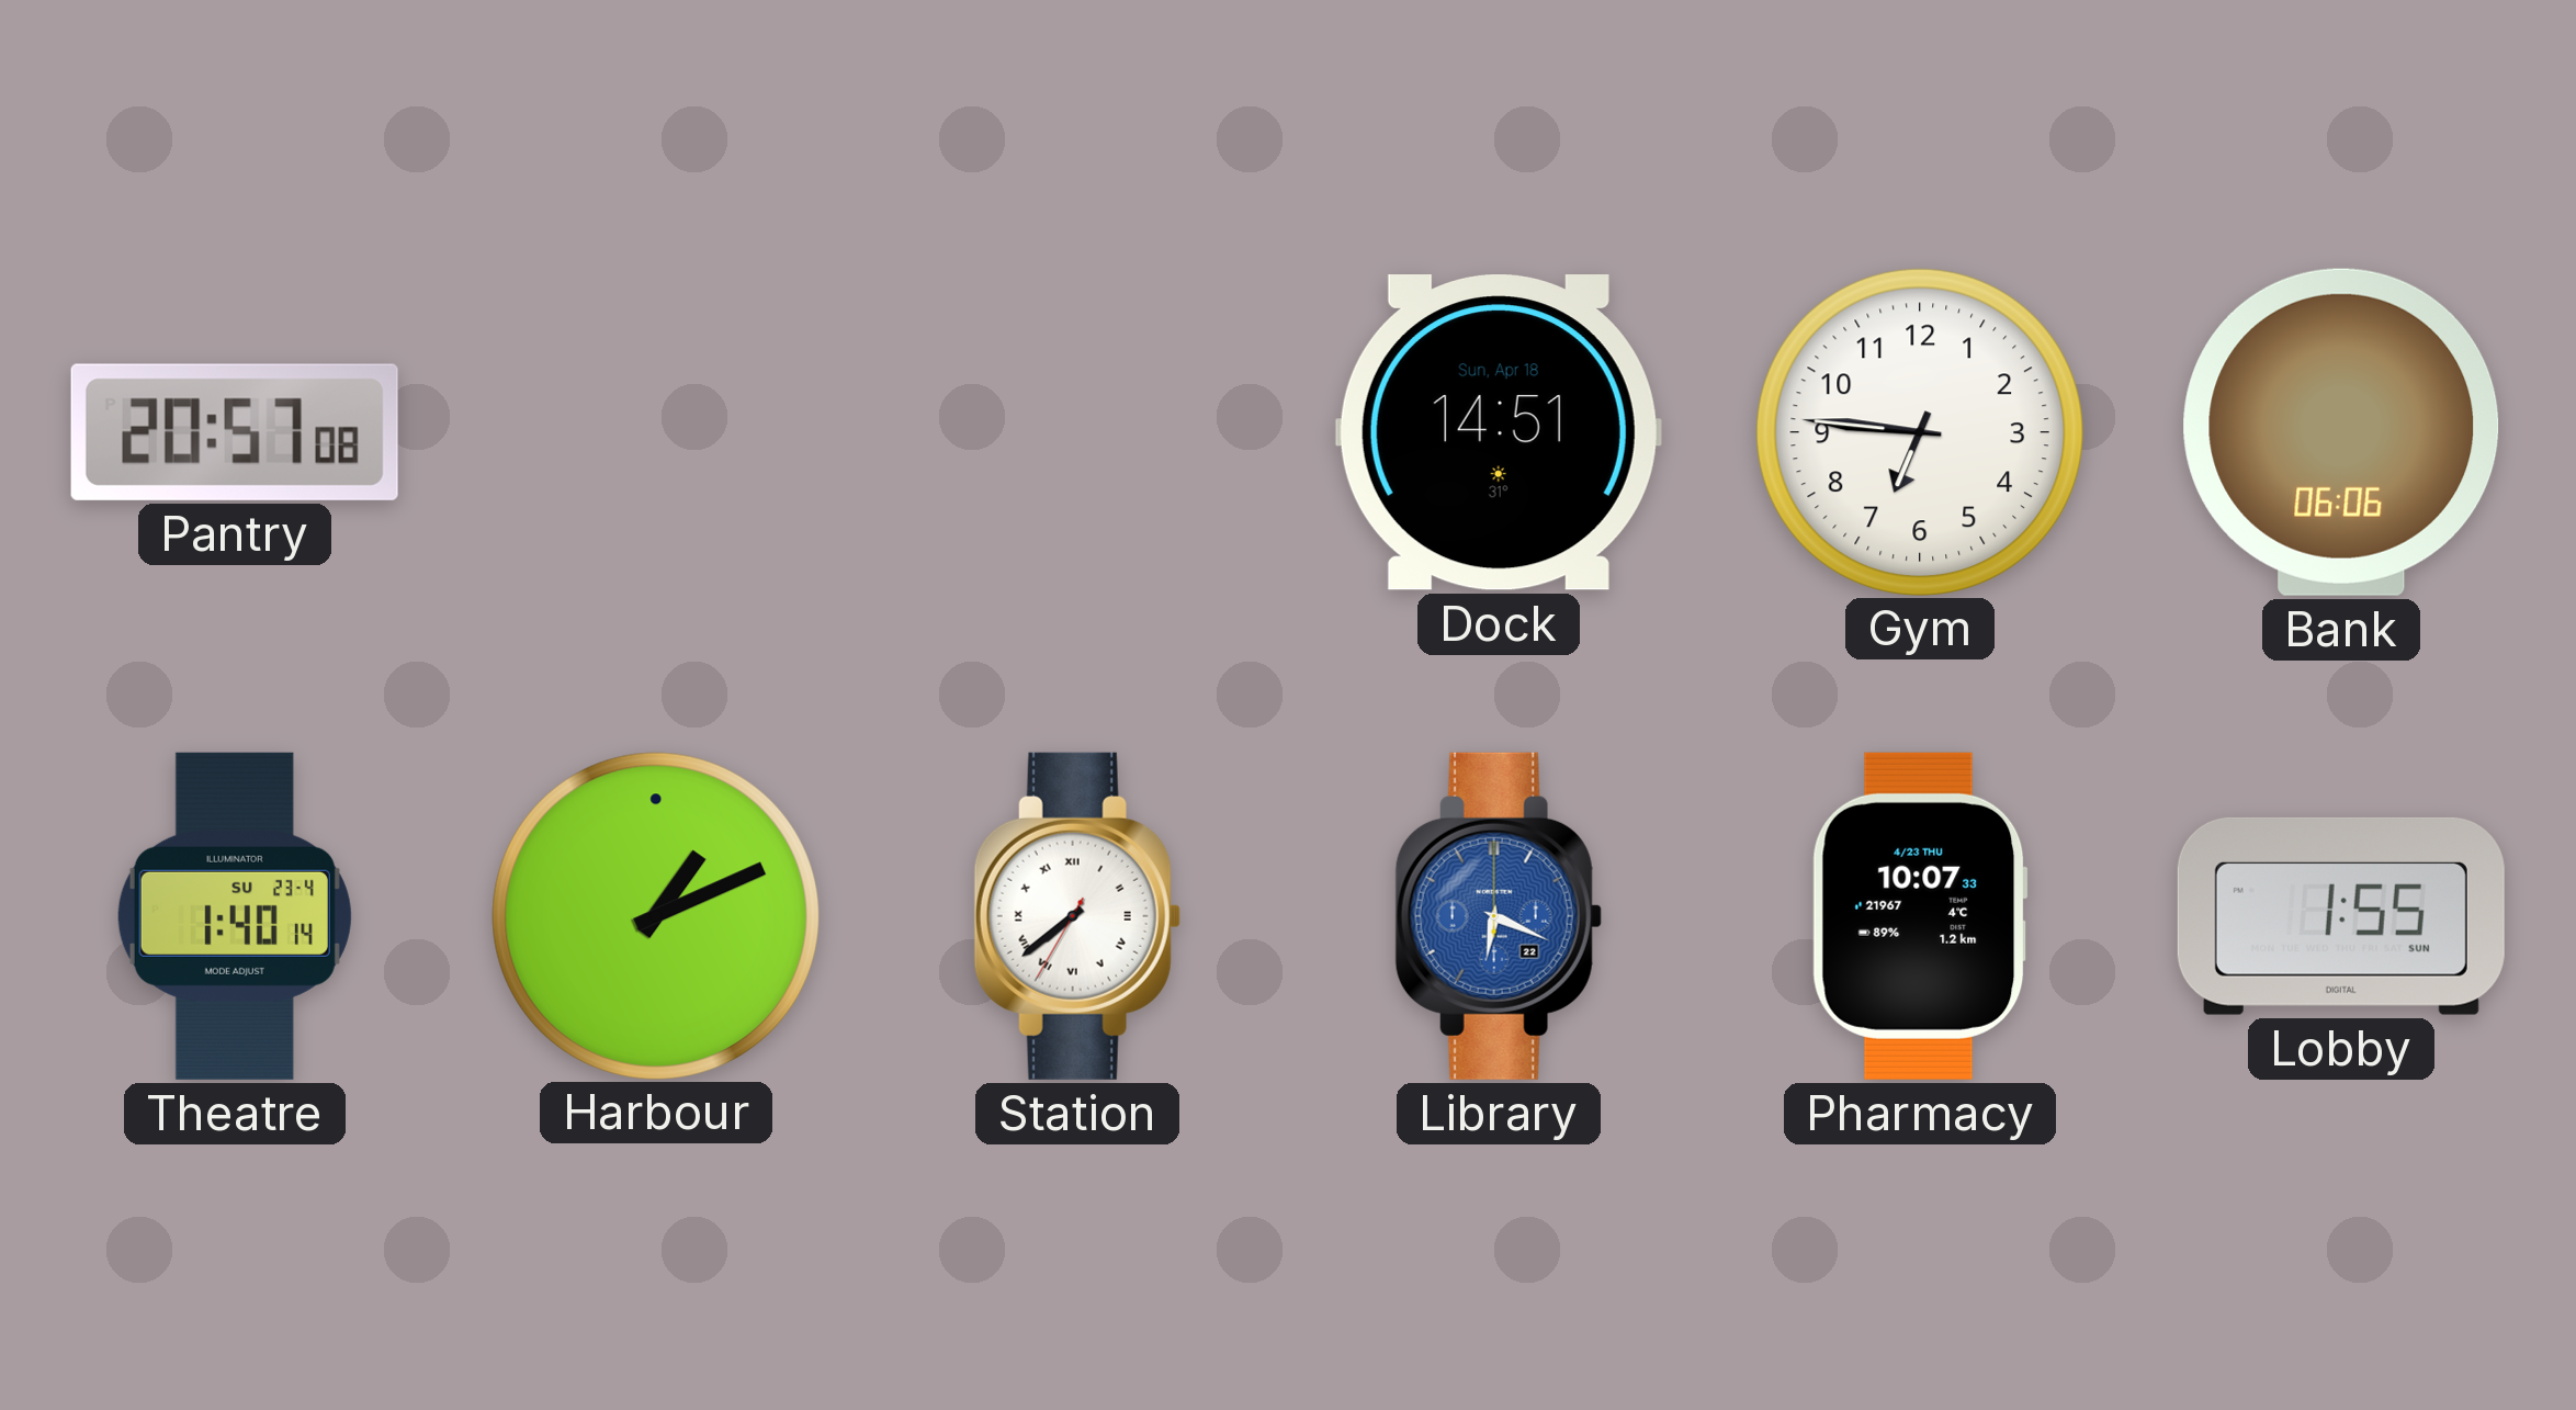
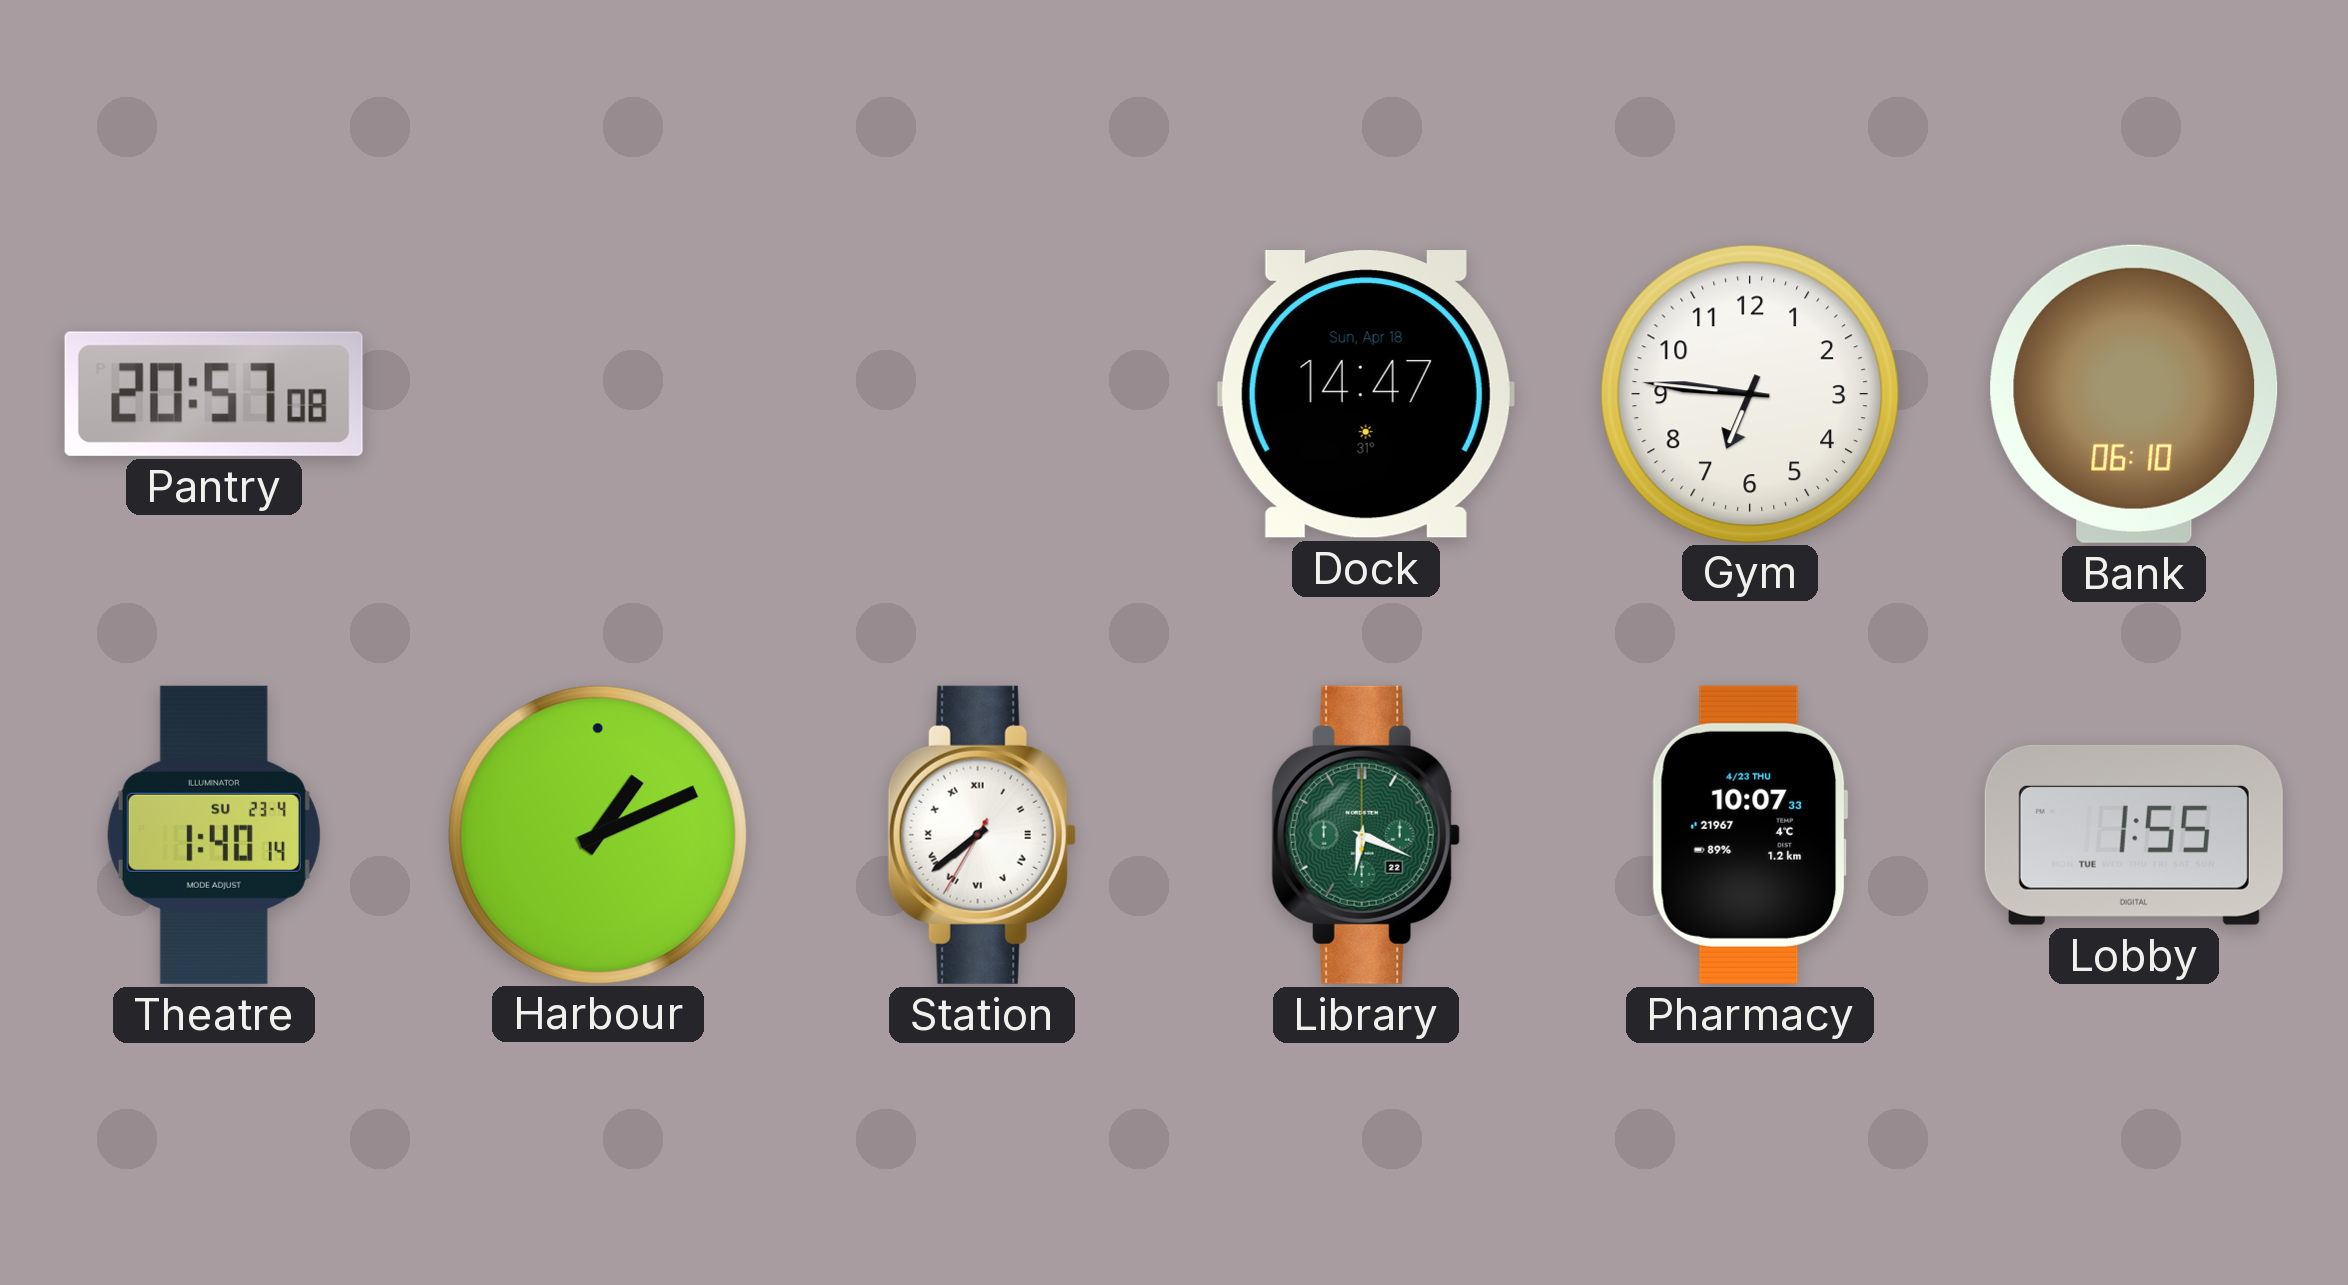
Dock: 14:51 -> 14:47 (1366, 394)
Bank: 06:06 -> 06:10 (2134, 394)
Library dial: blue -> green (1366, 835)
Lobby date: SUN -> TUE (2134, 835)
